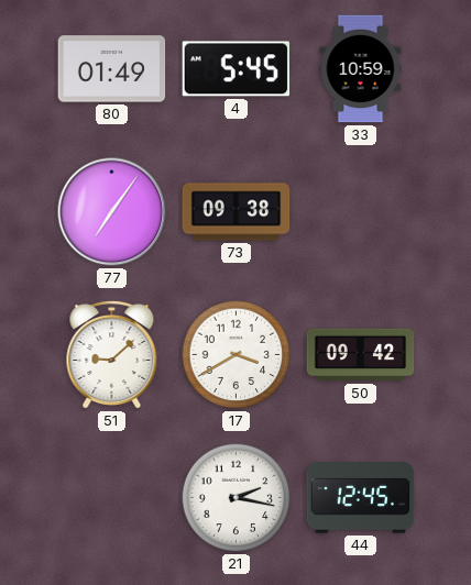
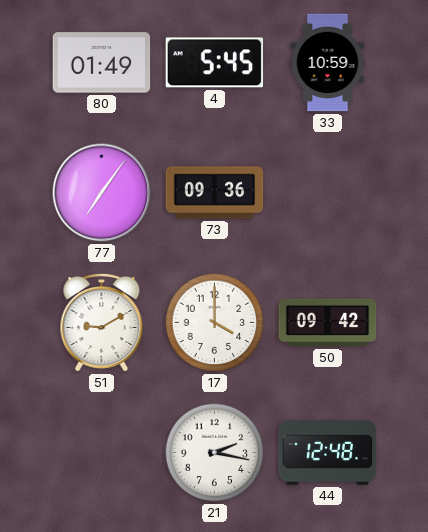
73: 09:38 -> 09:36 (215, 193)
51: 9:08 -> 9:10 (102, 322)
17: 3:40 -> 4:00 (215, 323)
44: 12:45 -> 12:48 (328, 453)
